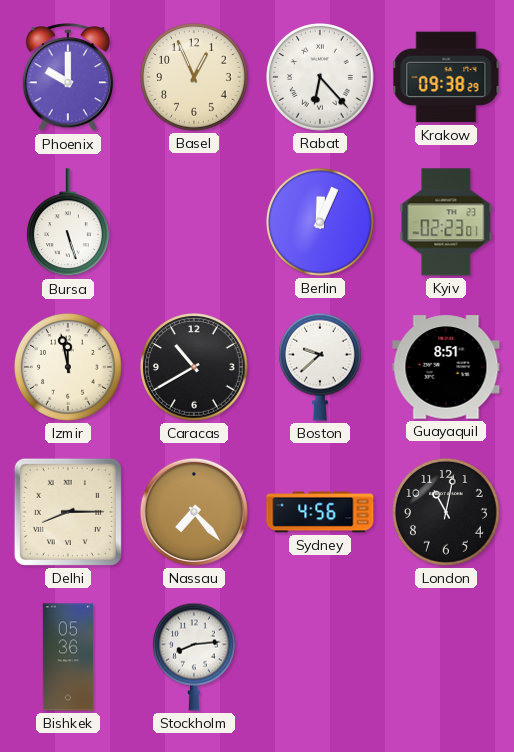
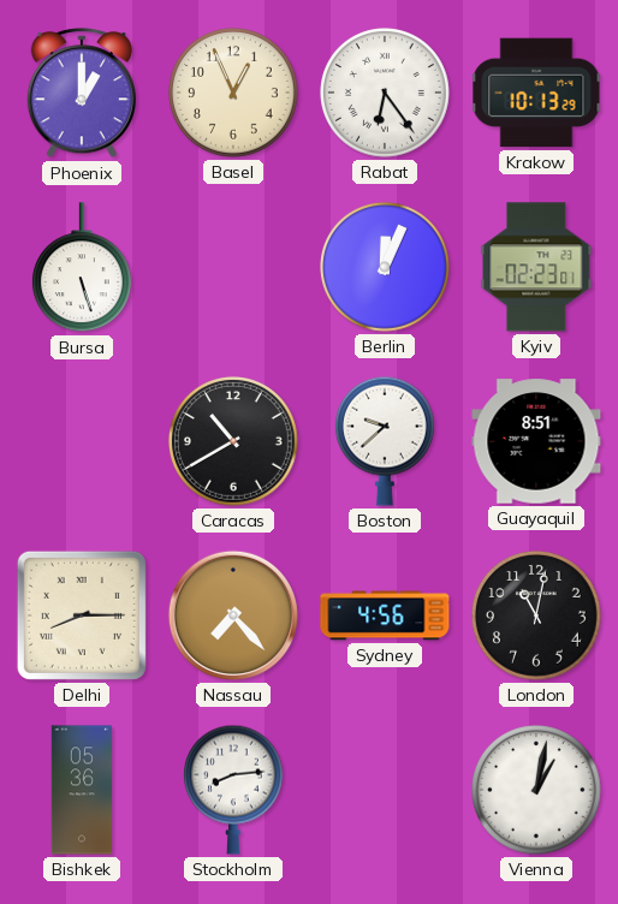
Phoenix: 10:00 -> 1:00 (81, 94)
Rabat: 6:23 -> 6:24 (386, 94)
Krakow: 09:38 -> 10:13 (536, 93)
Izmir: 11:58 -> none (69, 368)
Vienna: none -> 1:02 (537, 791)
